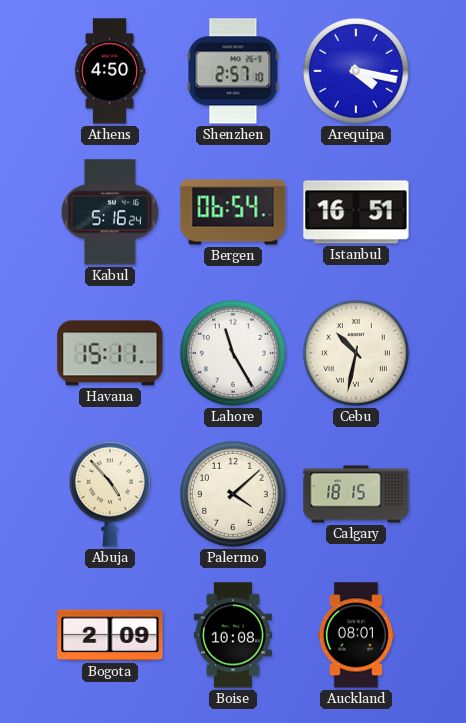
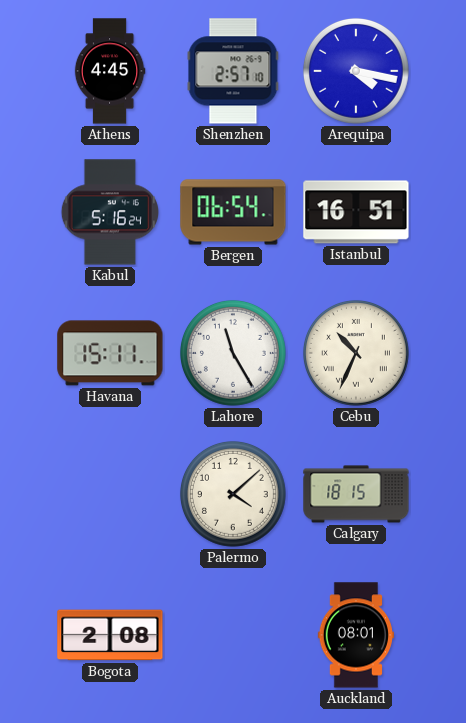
Athens: 4:50 -> 4:45 (110, 71)
Cebu: 10:32 -> 10:34 (356, 353)
Abuja: 4:53 -> none (110, 494)
Bogota: 2:09 -> 2:08 (110, 635)
Boise: 10:08 -> none (233, 635)
